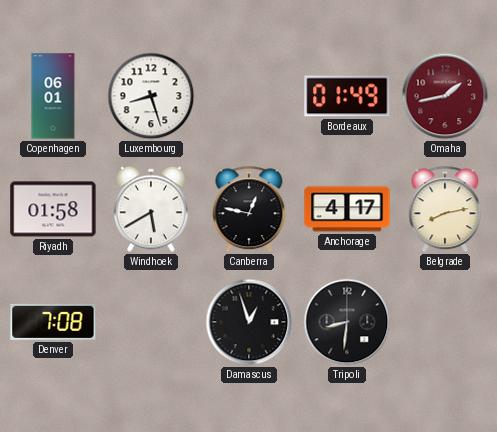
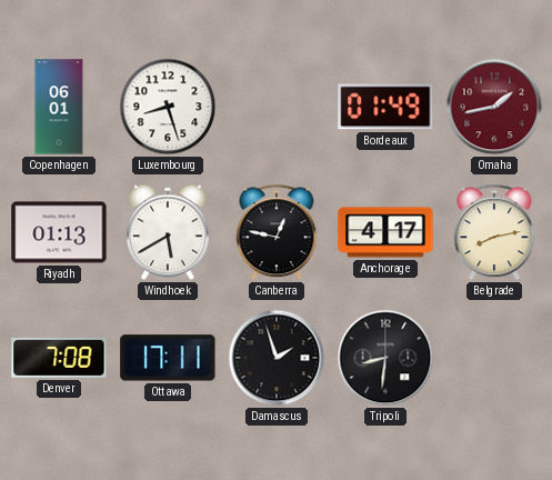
Riyadh: 01:58 -> 01:13 (59, 232)
Ottawa: none -> 17:11 (168, 358)
Damascus: 12:57 -> 1:57 (277, 358)
